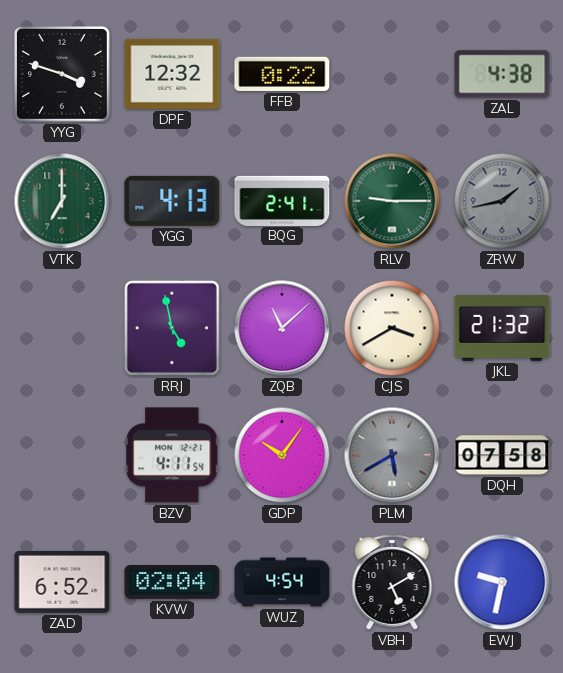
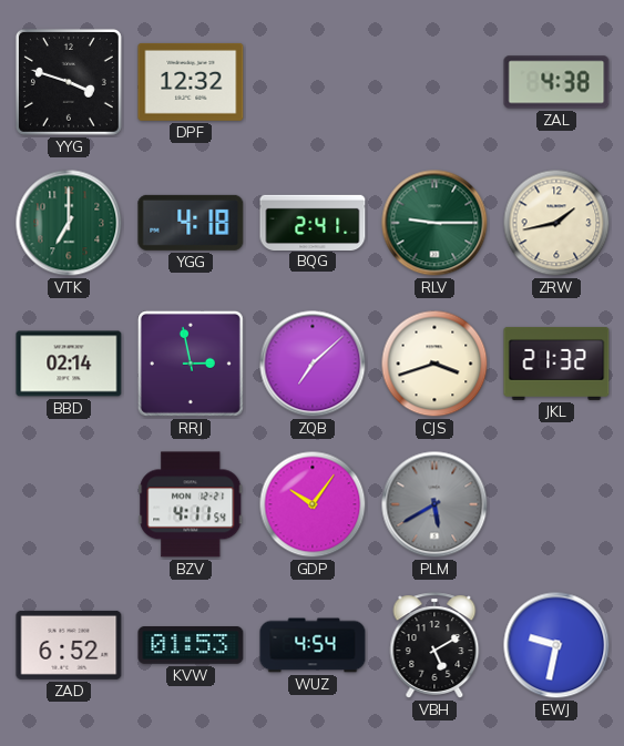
FFB: 0:22 -> none (282, 74)
YGG: 4:13 -> 4:18 (191, 223)
ZRW dial: grey -> cream (556, 223)
BBD: none -> 02:14 (69, 364)
RRJ: 4:58 -> 2:58 (191, 364)
ZQB: 11:08 -> 7:08 (313, 364)
CJS: 3:40 -> 3:42 (434, 364)
DQH: 07:58 -> none (502, 455)
KVW: 02:04 -> 01:53 (191, 646)
